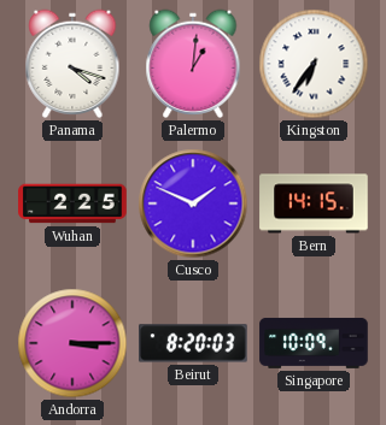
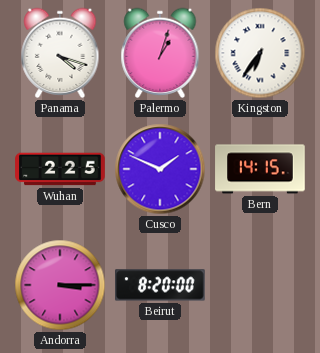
Palermo: 1:01 -> 1:03 (160, 53)
Beirut: 8:20:03 -> 8:20:00 (160, 285)
Singapore: 10:09 -> none (314, 343)
